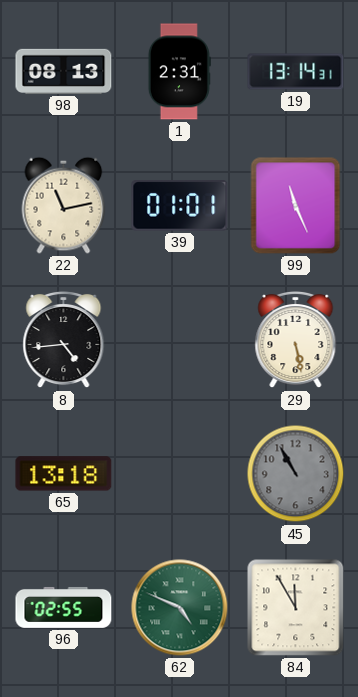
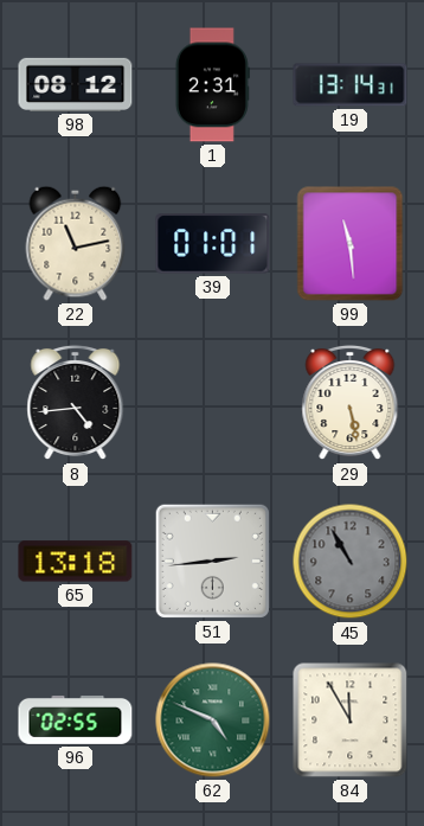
98: 08:13 -> 08:12 (76, 84)
99: 11:26 -> 11:29 (351, 244)
51: none -> 2:44 (212, 561)
